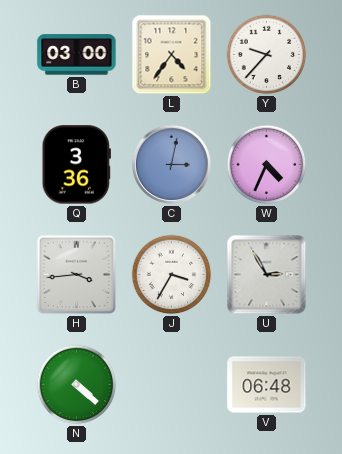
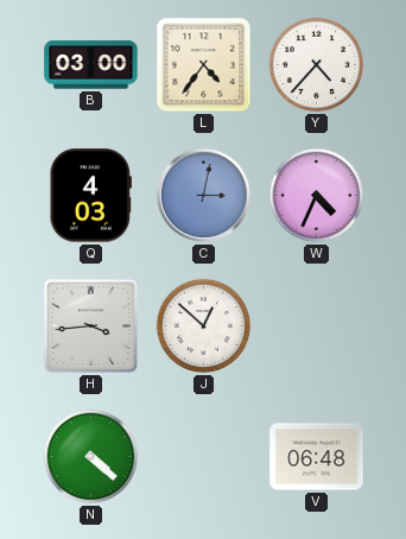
Y: 9:37 -> 4:37 (317, 65)
Q: 3:36 -> 4:03 (90, 196)
J: 3:35 -> 12:52 (204, 326)
U: 2:55 -> none (267, 275)
